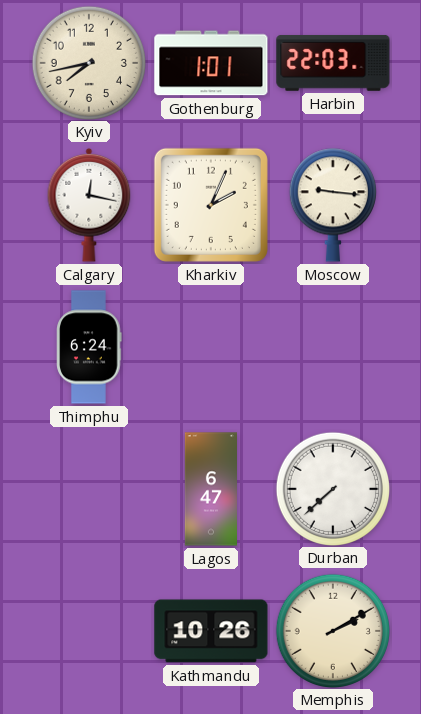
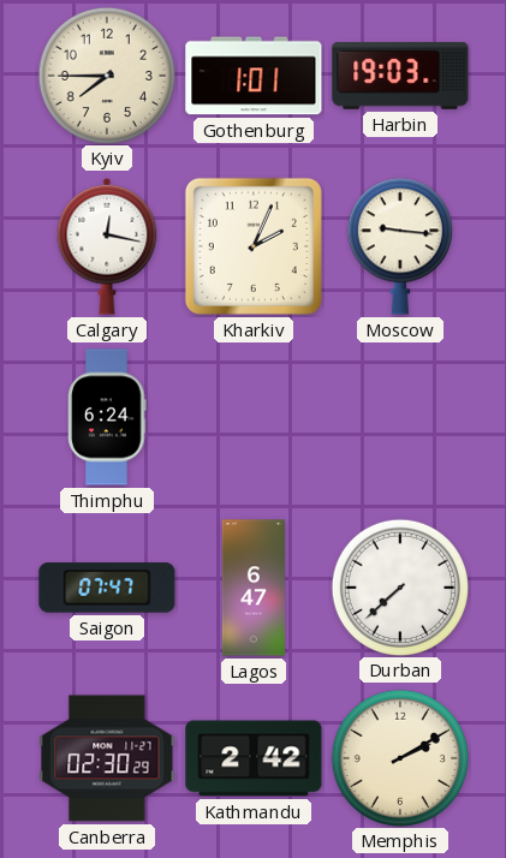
Kyiv: 7:43 -> 7:45 (106, 75)
Harbin: 22:03 -> 19:03 (400, 76)
Saigon: none -> 07:47 (107, 588)
Canberra: none -> 02:30 (107, 758)
Kathmandu: 10:26 -> 2:42 (254, 758)
